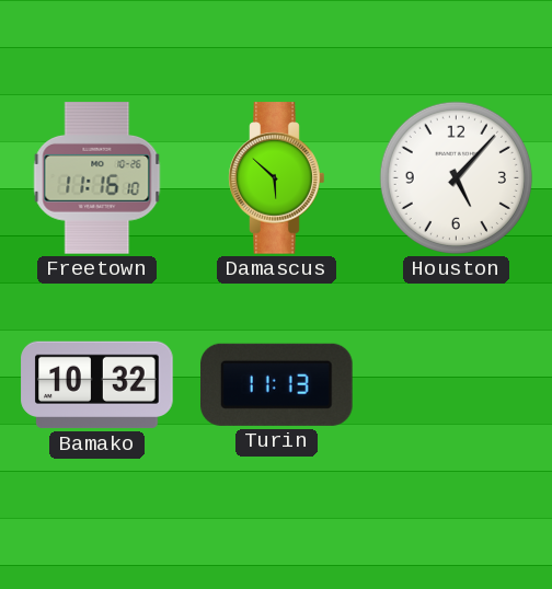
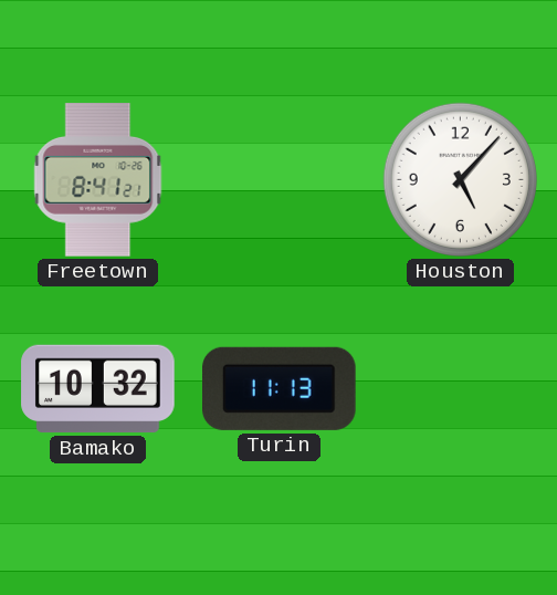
Freetown: 11:16 -> 8:41 (98, 180)
Damascus: 5:52 -> none (277, 178)
